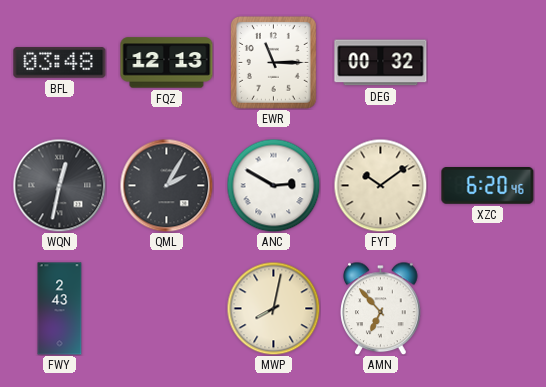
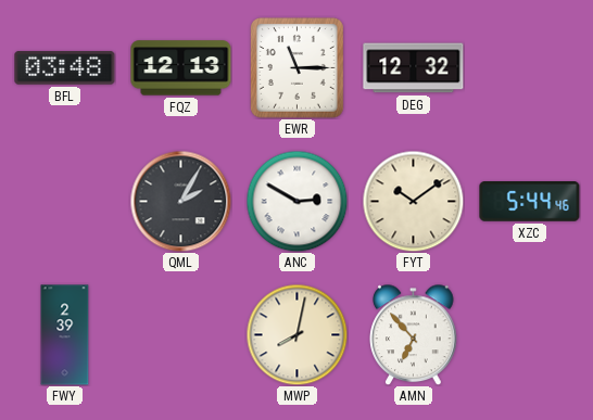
DEG: 00:32 -> 12:32 (414, 68)
WQN: 12:32 -> none (59, 185)
XZC: 6:20 -> 5:44 (530, 202)
FWY: 2:43 -> 2:39 (65, 335)
